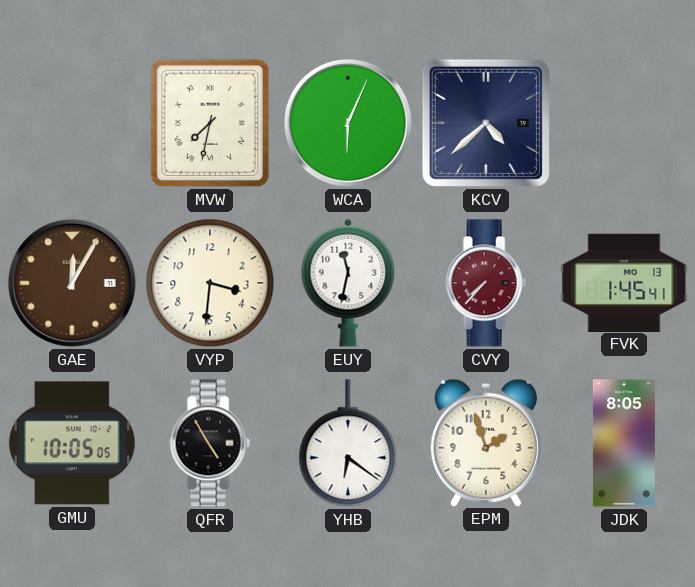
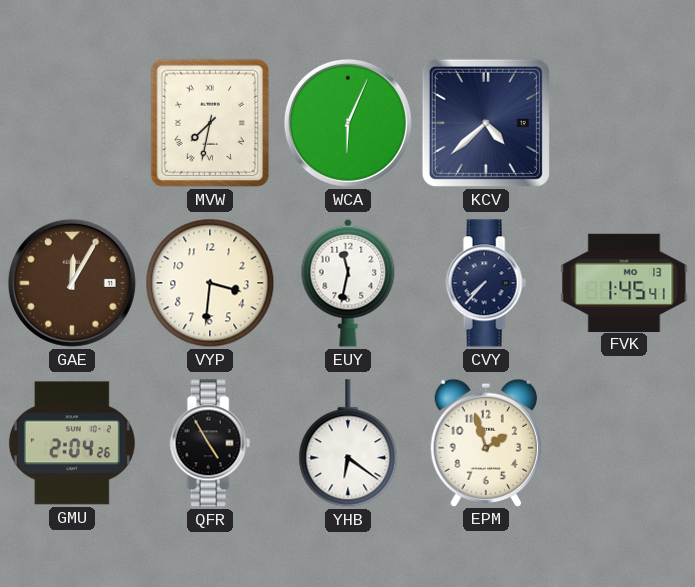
CVY dial: burgundy -> navy (486, 283)
GMU: 10:05 -> 2:04 (72, 443)
JDK: 8:05 -> none (624, 443)
